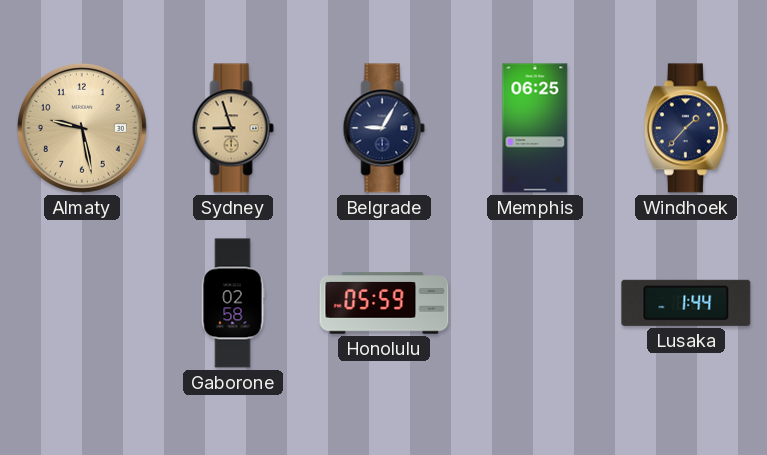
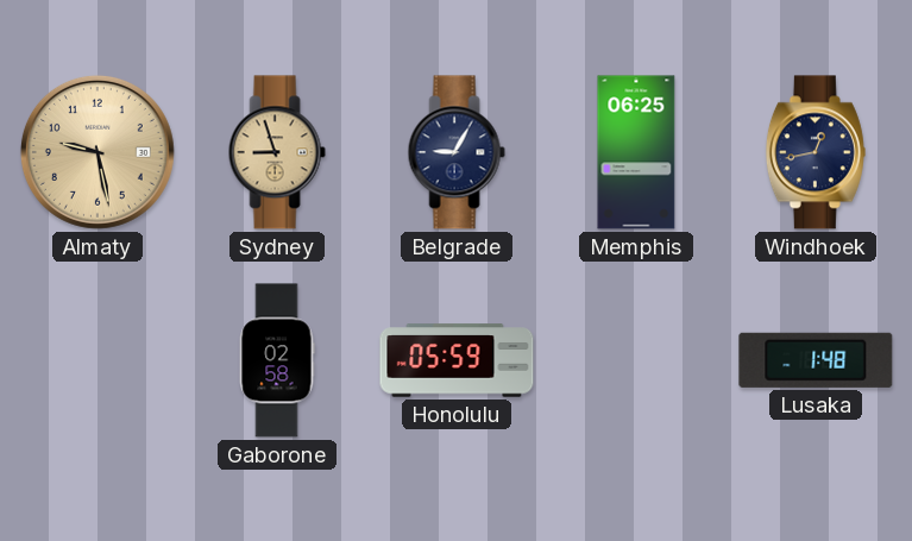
Windhoek: 1:37 -> 12:43 (816, 152)
Lusaka: 1:44 -> 1:48 (816, 360)
